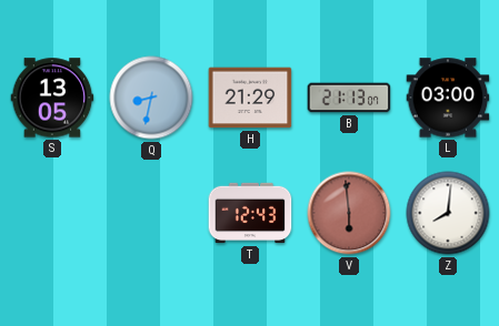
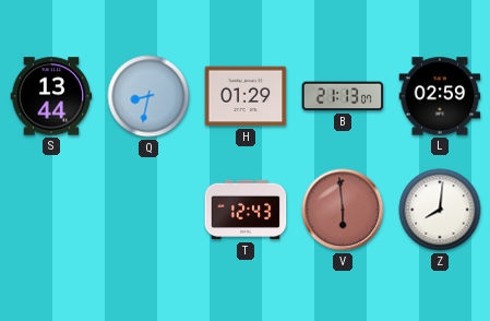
S: 13:05 -> 13:44 (51, 96)
H: 21:29 -> 01:29 (246, 96)
L: 03:00 -> 02:59 (440, 96)
